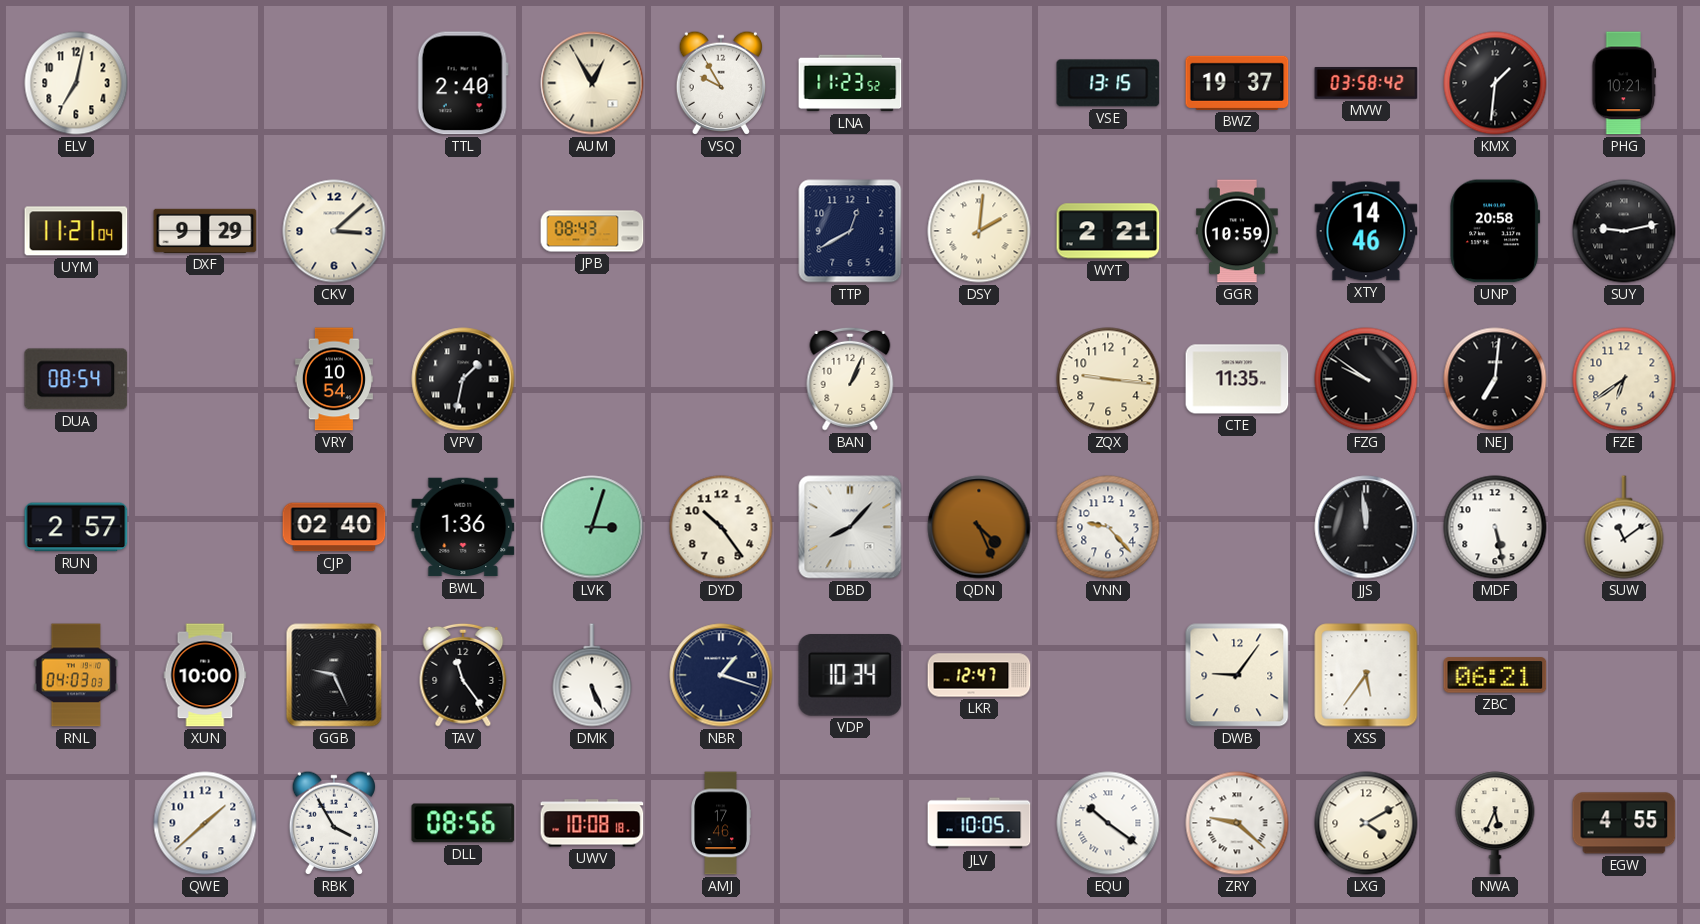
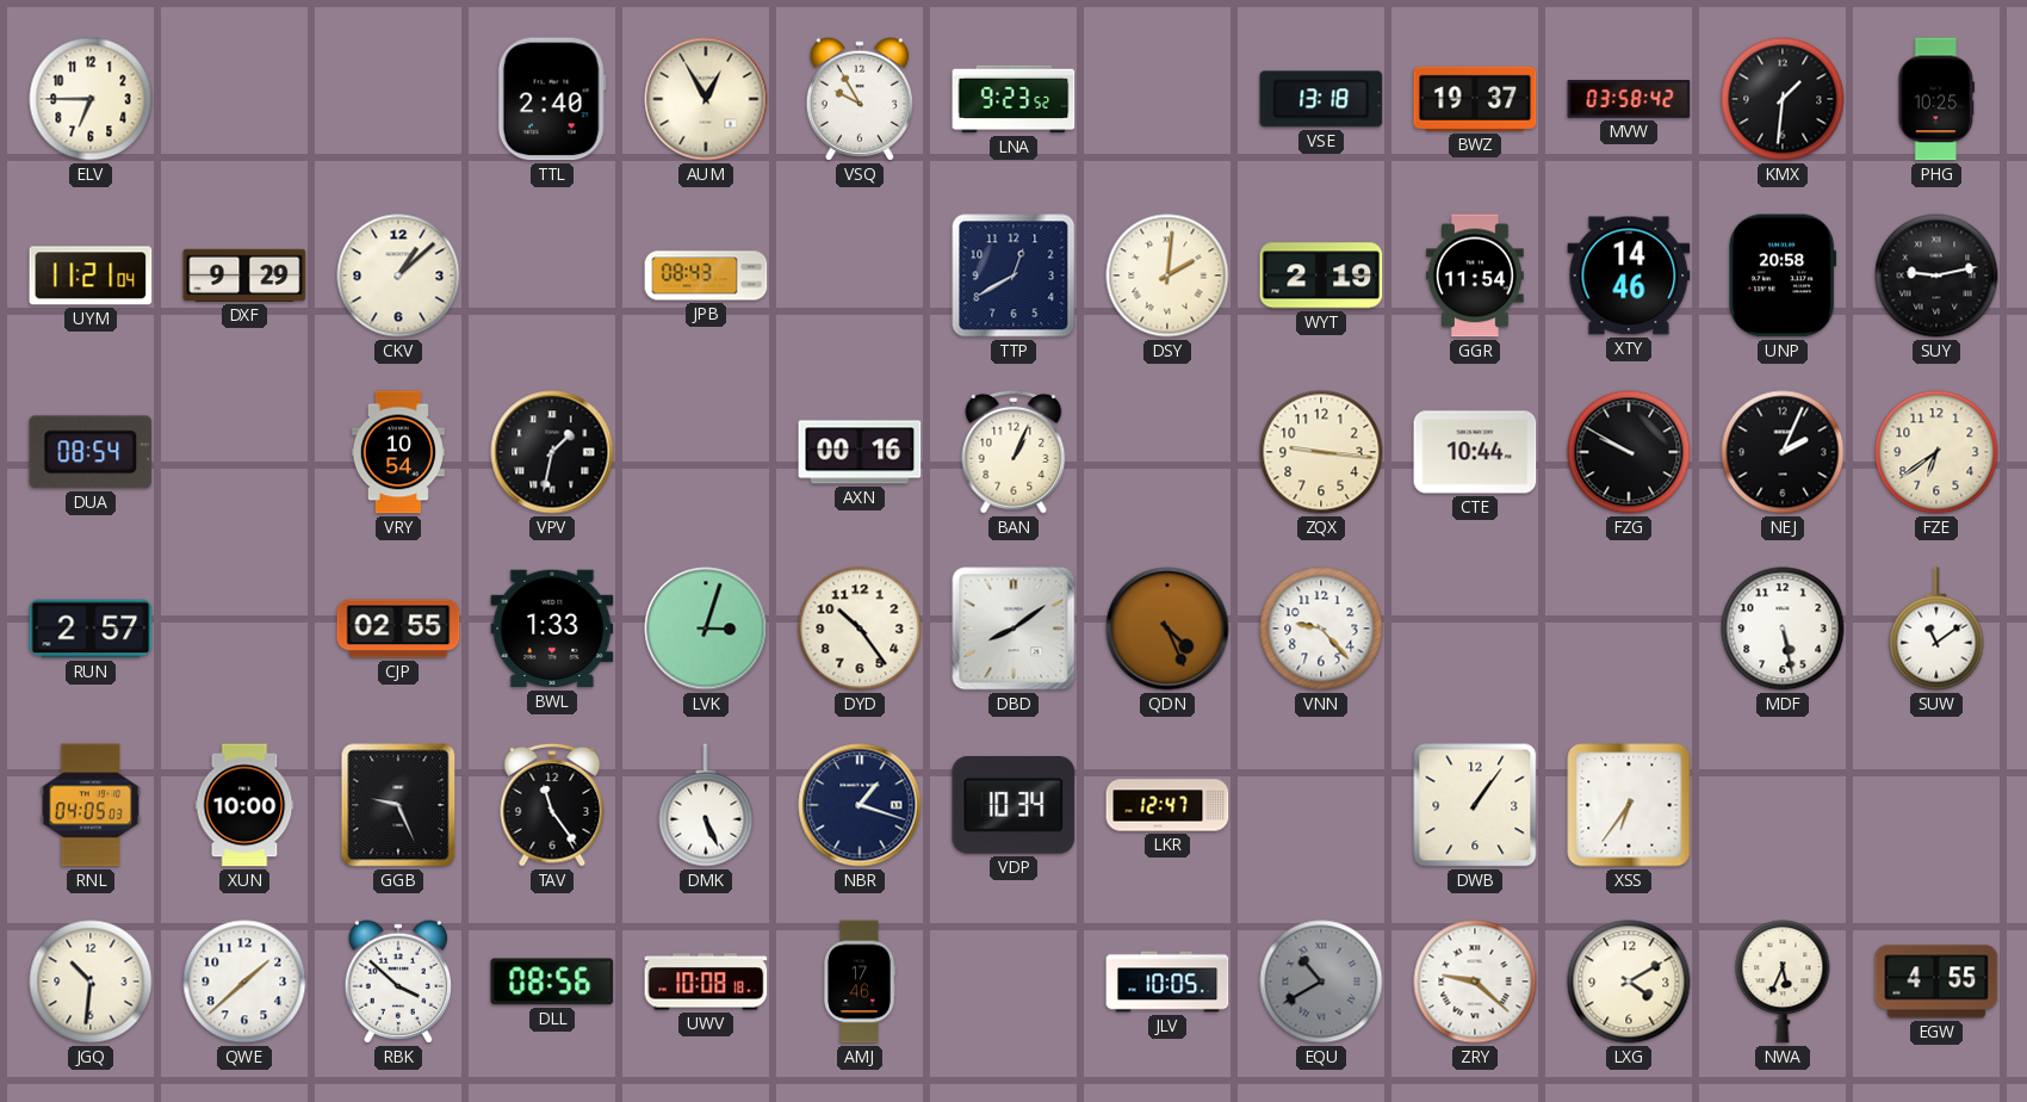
ELV: 7:02 -> 6:45 (91, 99)
LNA: 11:23 -> 9:23 (1013, 99)
VSE: 13:15 -> 13:18 (1321, 99)
PHG: 10:21 -> 10:25 (1936, 99)
CKV: 3:08 -> 1:08 (398, 275)
WYT: 2:21 -> 2:19 (1321, 275)
GGR: 10:59 -> 11:54 (1475, 275)
AXN: none -> 00:16 (860, 452)
CTE: 11:35 -> 10:44 (1475, 452)
FZG: 9:51 -> 9:50 (1629, 452)
NEJ: 7:01 -> 2:04 (1783, 452)
CJP: 02:40 -> 02:55 (398, 629)
BWL: 1:36 -> 1:33 (552, 629)
DBD: 8:07 -> 8:09 (1013, 629)
JJS: 11:59 -> none (1366, 527)
RNL: 04:03 -> 04:05 (91, 805)
DWB: 9:06 -> 1:06 (1475, 805)
XSS: 5:36 -> 6:36 (1629, 805)
ZBC: 06:21 -> none (1495, 675)
JGQ: none -> 10:31 (91, 982)
RBK: 3:55 -> 3:52 (397, 982)
EQU: 10:21 -> 10:40 (1321, 982)
EQU dial: white -> grey (1321, 982)
